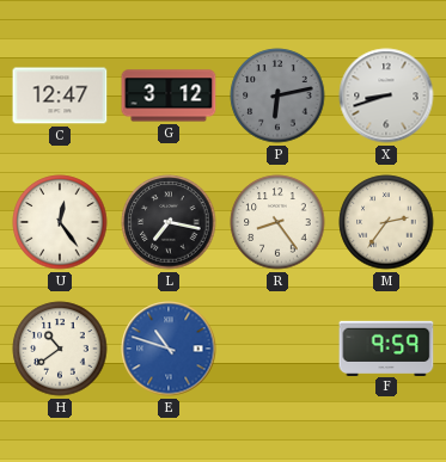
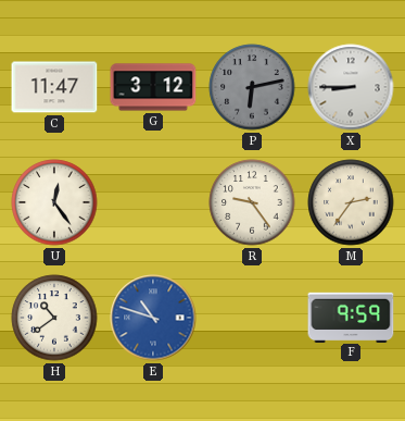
C: 12:47 -> 11:47 (54, 87)
X: 8:42 -> 8:45 (351, 87)
L: 7:17 -> none (169, 222)
R: 8:24 -> 9:24 (252, 202)
